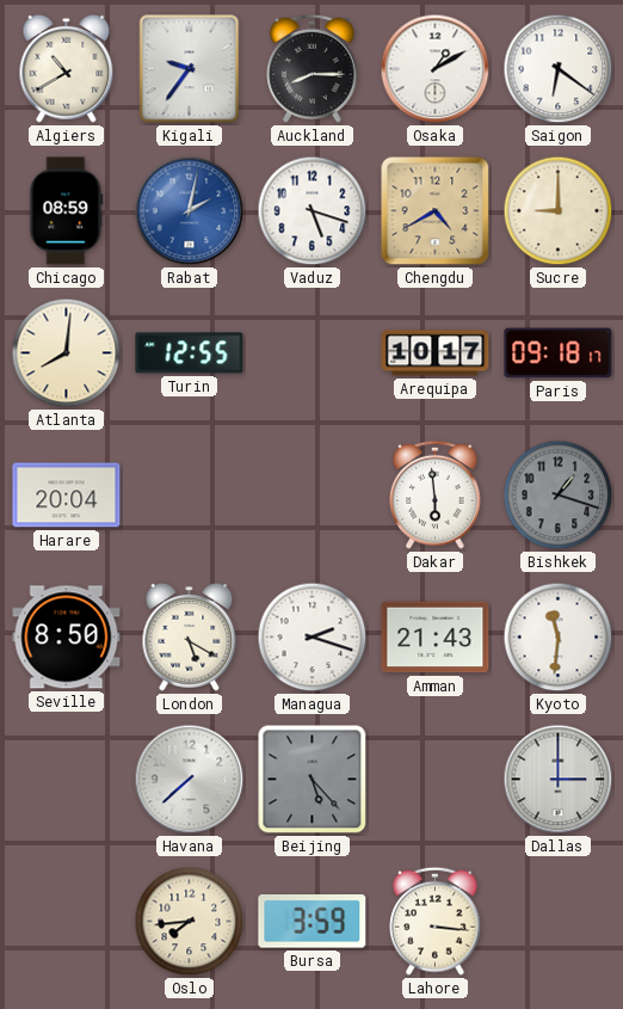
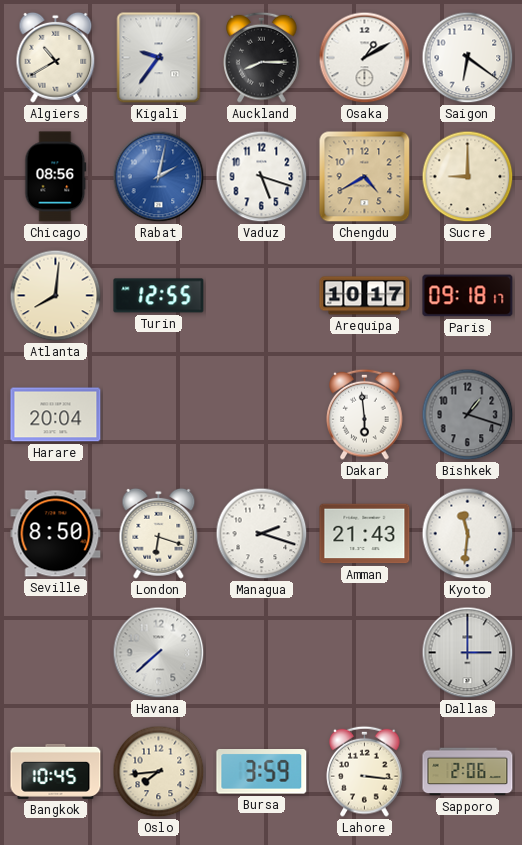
Chicago: 08:59 -> 08:56 (56, 177)
London: 5:20 -> 6:18 (159, 533)
Beijing: 5:23 -> none (313, 780)
Bangkok: none -> 10:45 (56, 771)
Sapporo: none -> 2:06 (468, 772)
